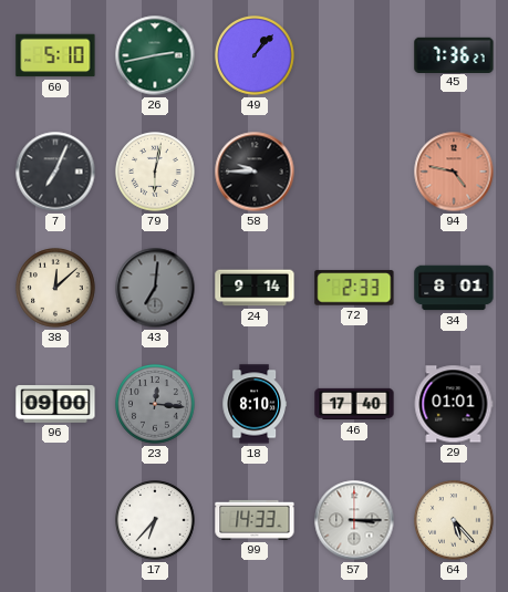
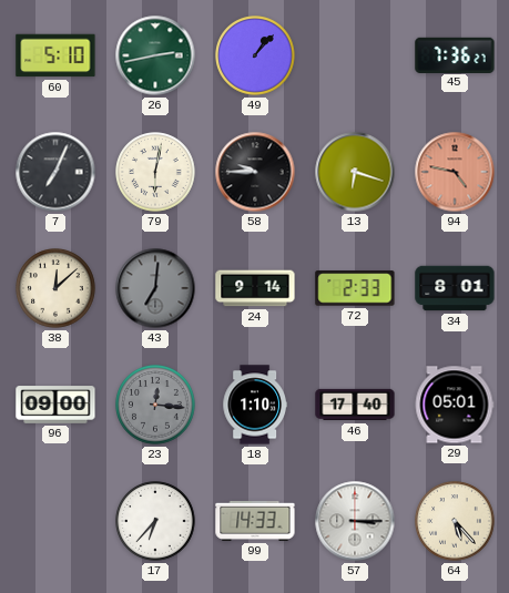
13: none -> 6:18 (355, 172)
18: 8:10 -> 1:10 (255, 405)
29: 01:01 -> 05:01 (455, 405)
